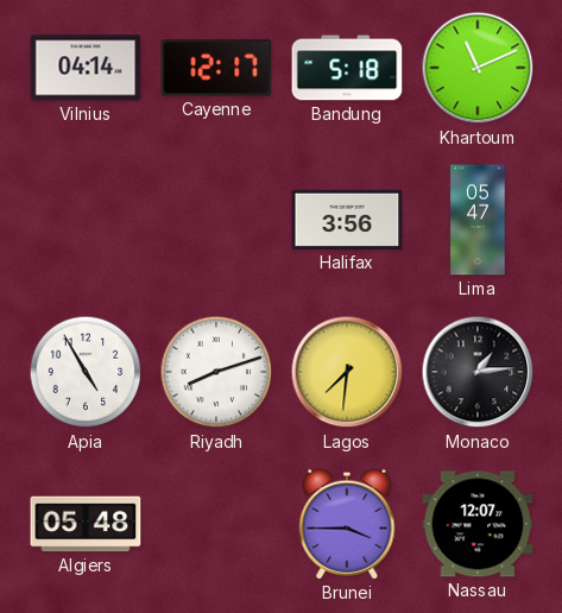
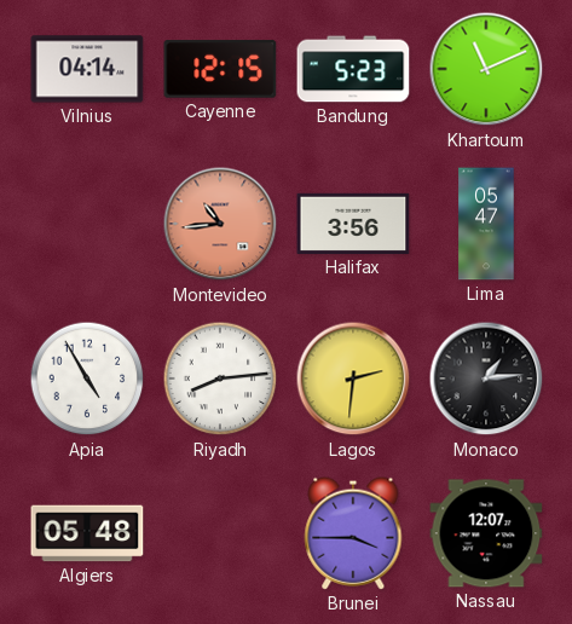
Cayenne: 12:17 -> 12:15 (220, 69)
Bandung: 5:18 -> 5:23 (353, 69)
Montevideo: none -> 10:44 (220, 224)
Riyadh: 8:12 -> 8:14 (220, 379)
Lagos: 7:31 -> 2:31 (353, 379)
